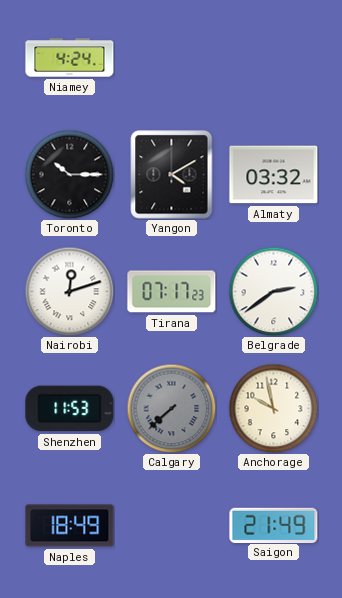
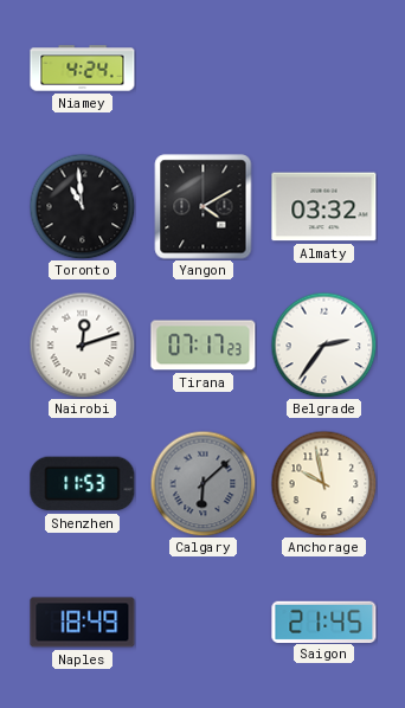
Toronto: 10:15 -> 10:59 (82, 206)
Belgrade: 2:39 -> 2:36 (323, 345)
Calgary: 7:38 -> 6:08 (202, 483)
Saigon: 21:49 -> 21:45 (324, 622)
